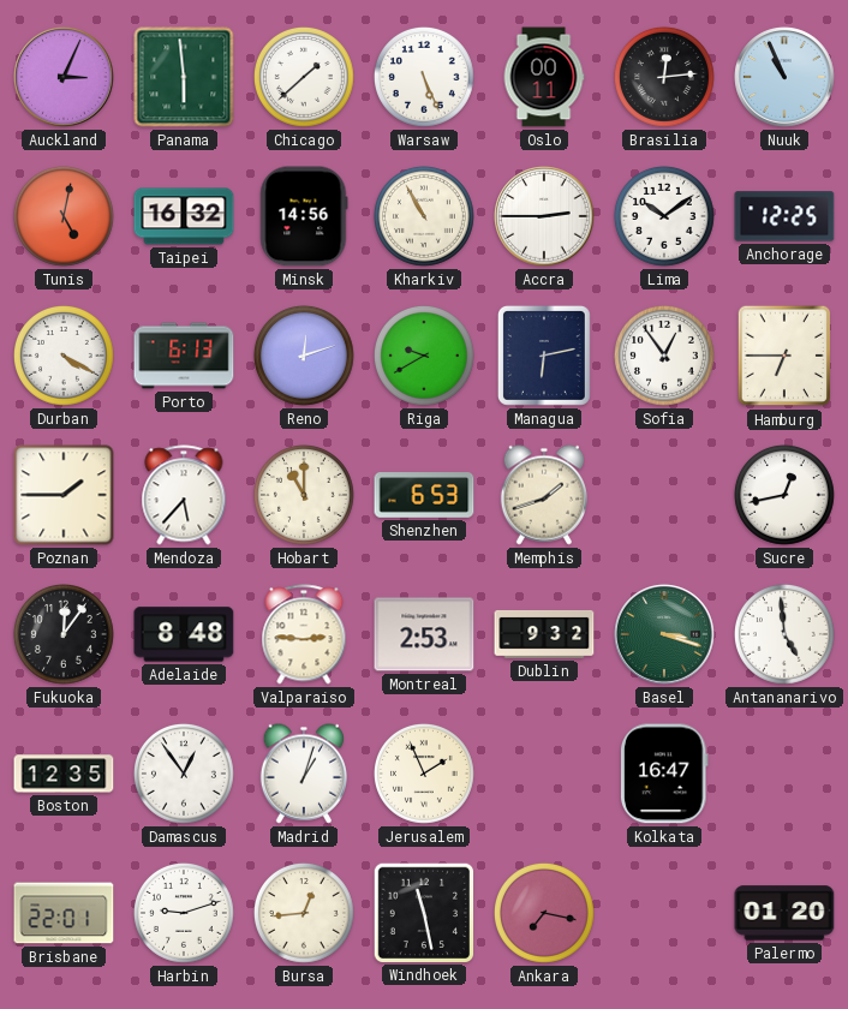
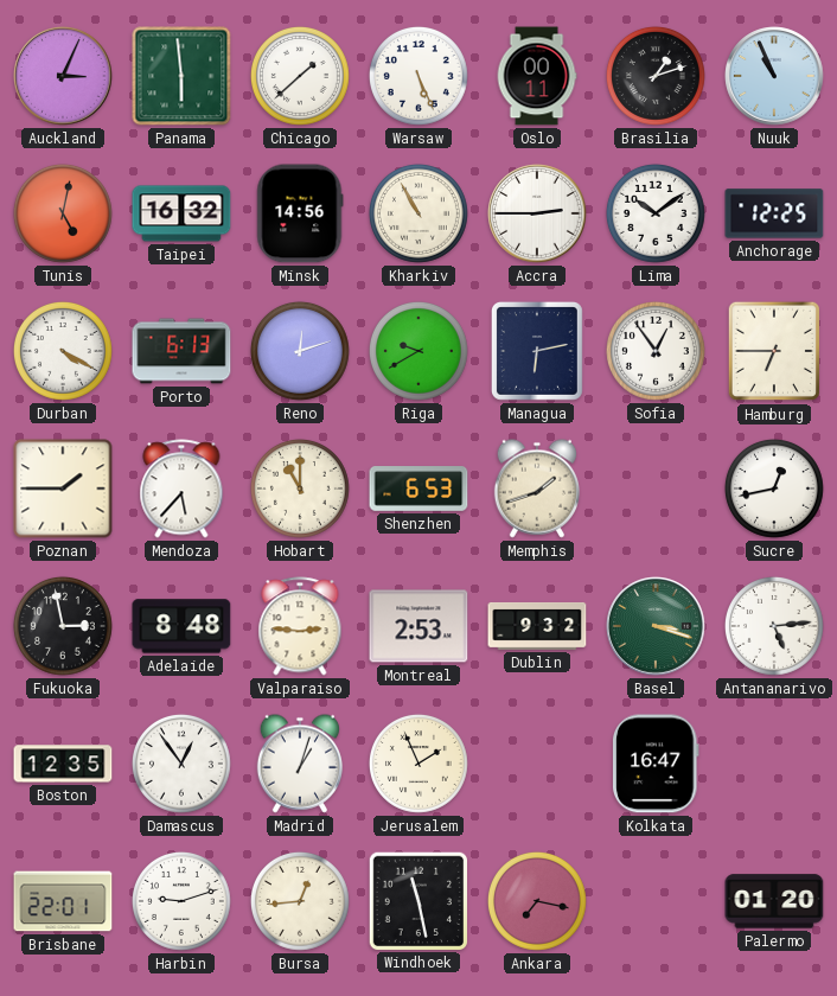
Brasilia: 12:14 -> 1:12 (656, 76)
Fukuoka: 12:06 -> 2:58 (63, 626)
Antananarivo: 4:59 -> 5:14 (774, 626)
